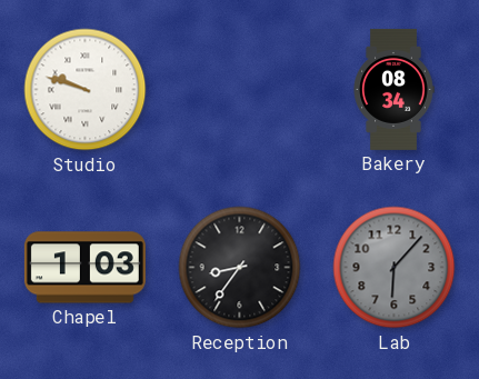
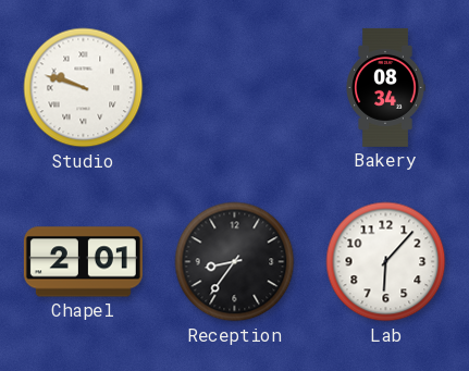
Chapel: 1:03 -> 2:01 (83, 262)
Lab dial: grey -> white (386, 262)
